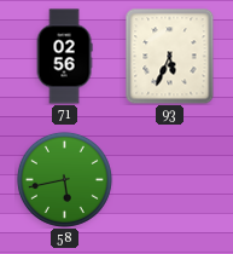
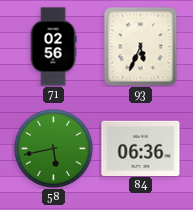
84: none -> 06:36 (141, 148)
